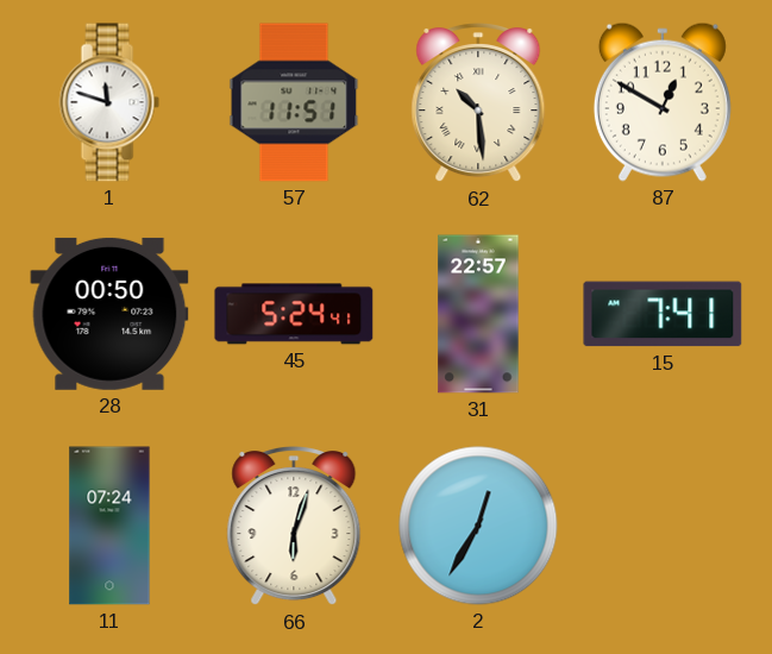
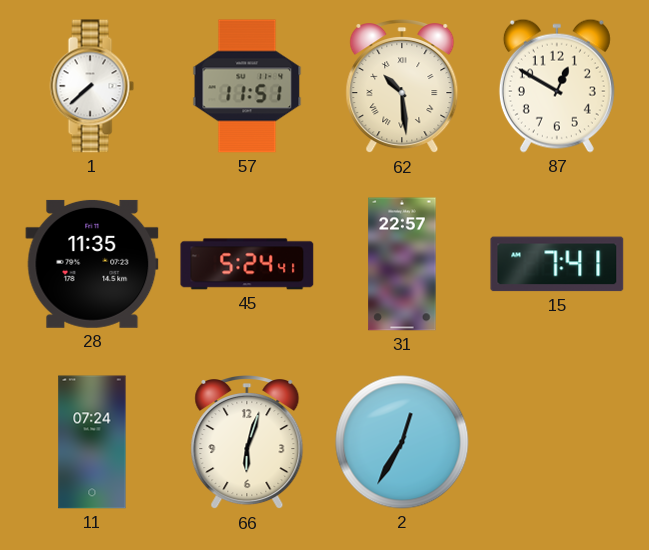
1: 11:48 -> 7:38 (92, 86)
28: 00:50 -> 11:35 (92, 264)
